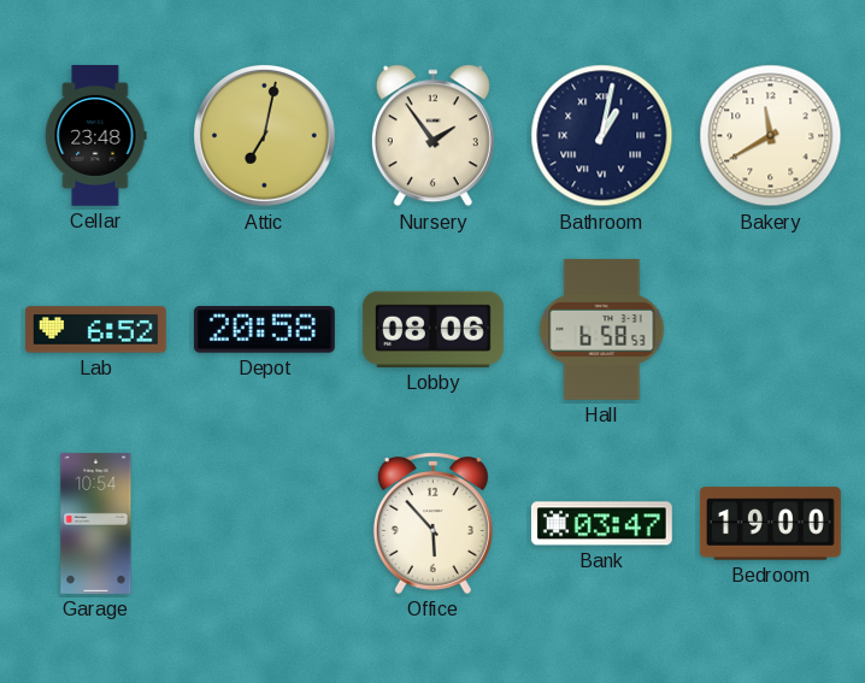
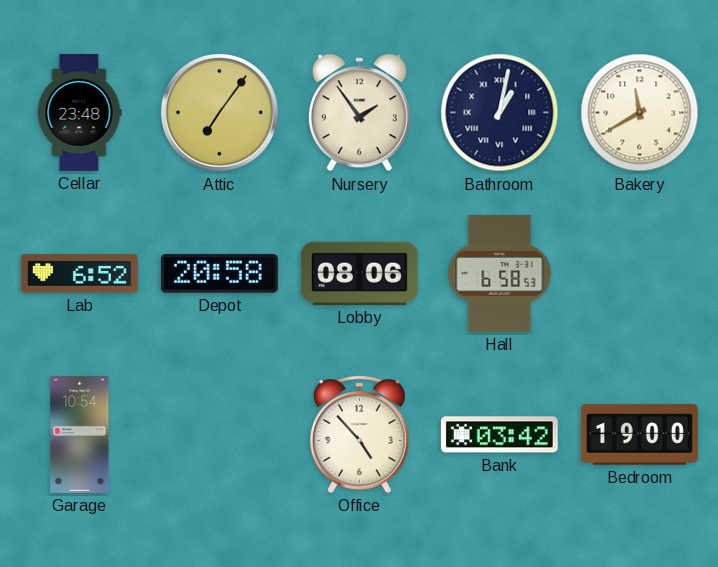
Attic: 7:02 -> 7:06 (220, 113)
Office: 5:53 -> 4:53 (359, 435)
Bank: 03:47 -> 03:42 (499, 435)
